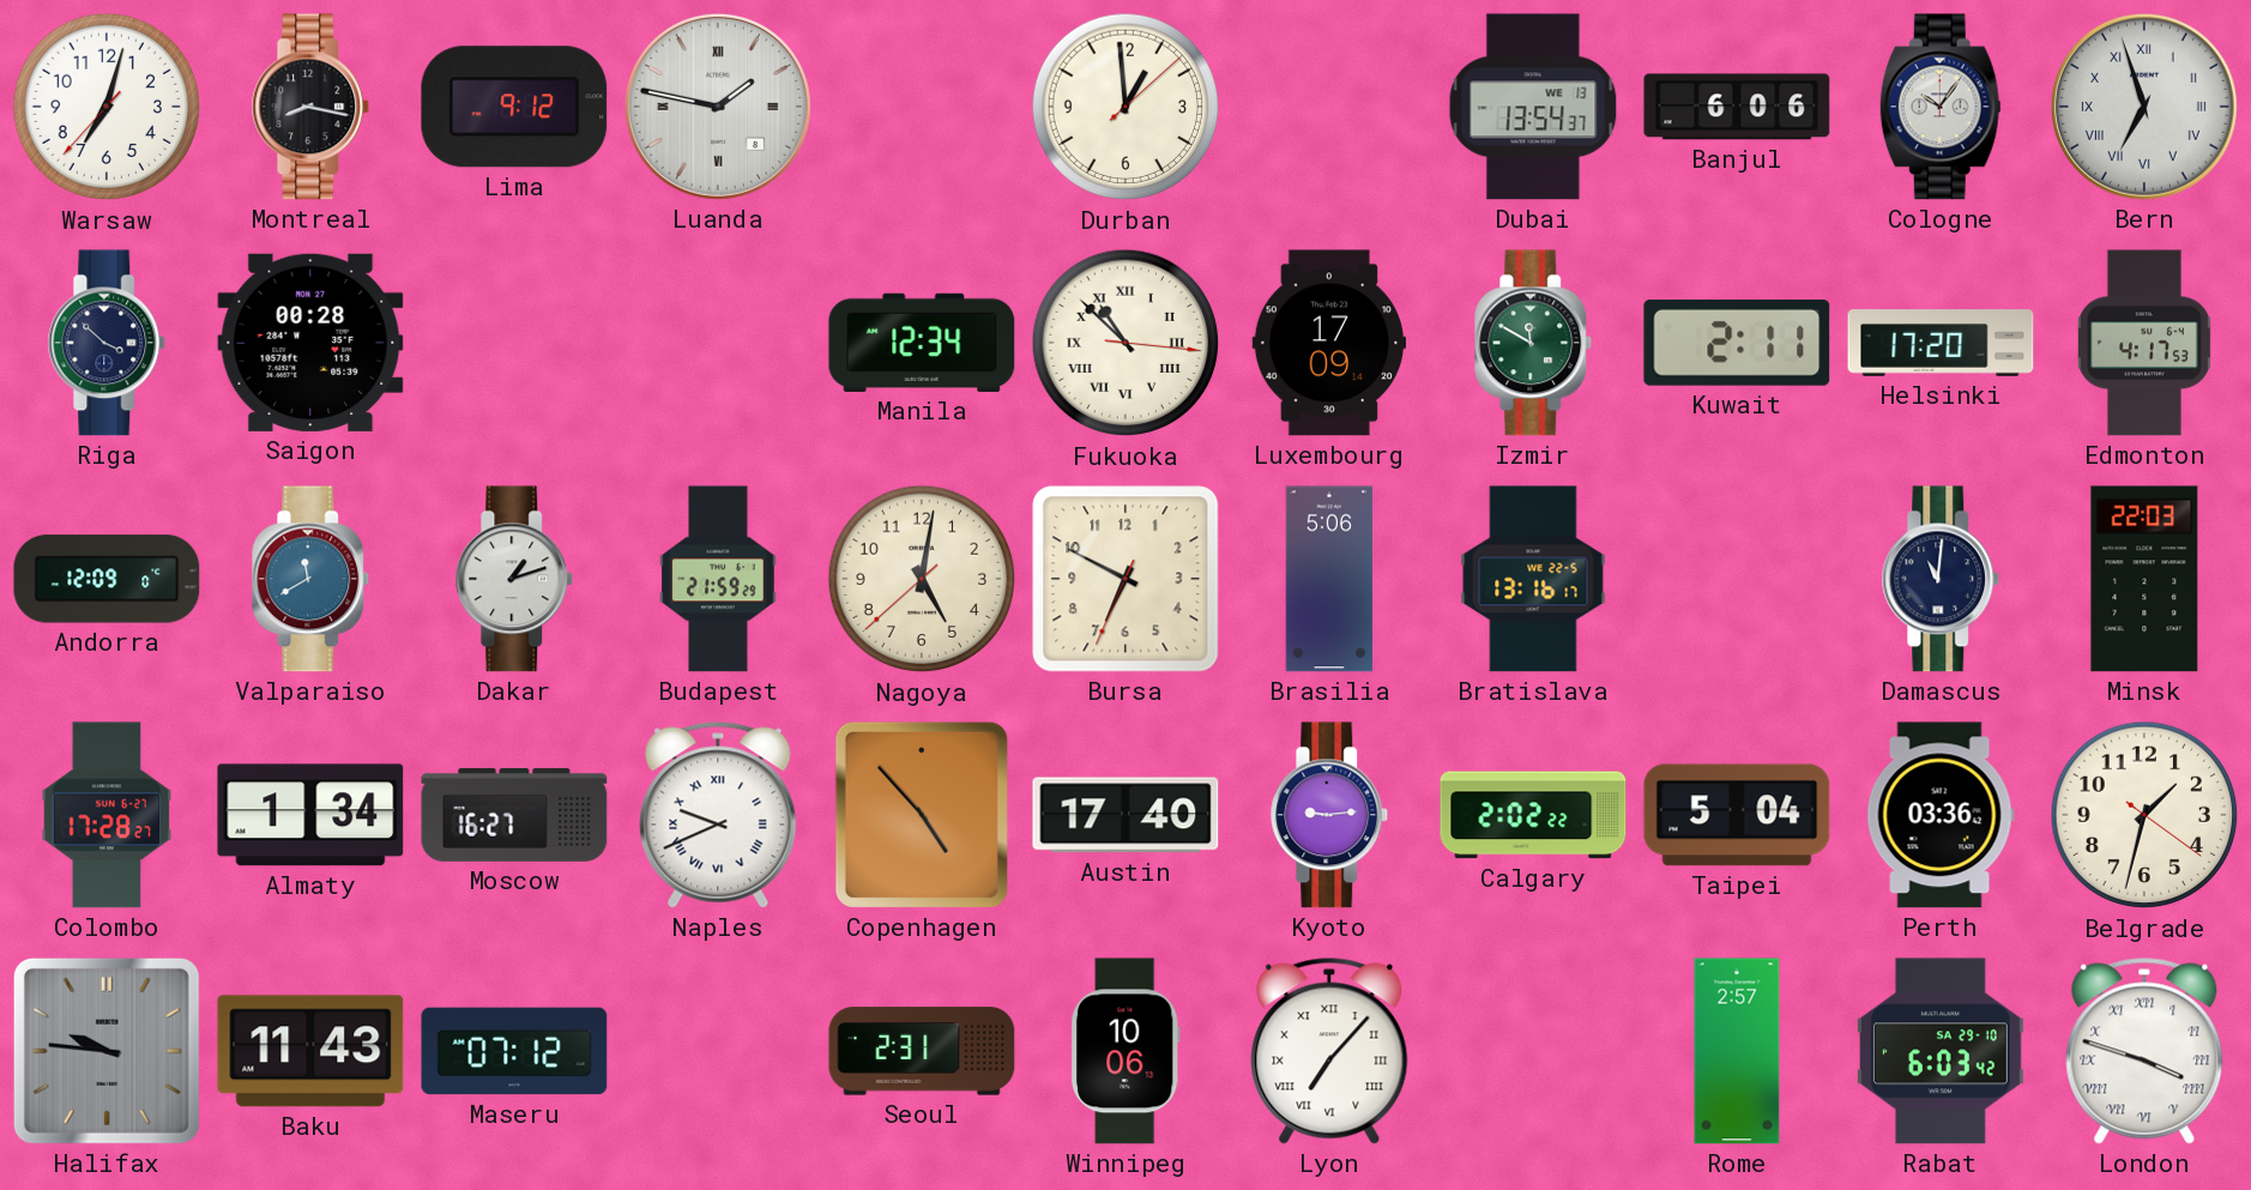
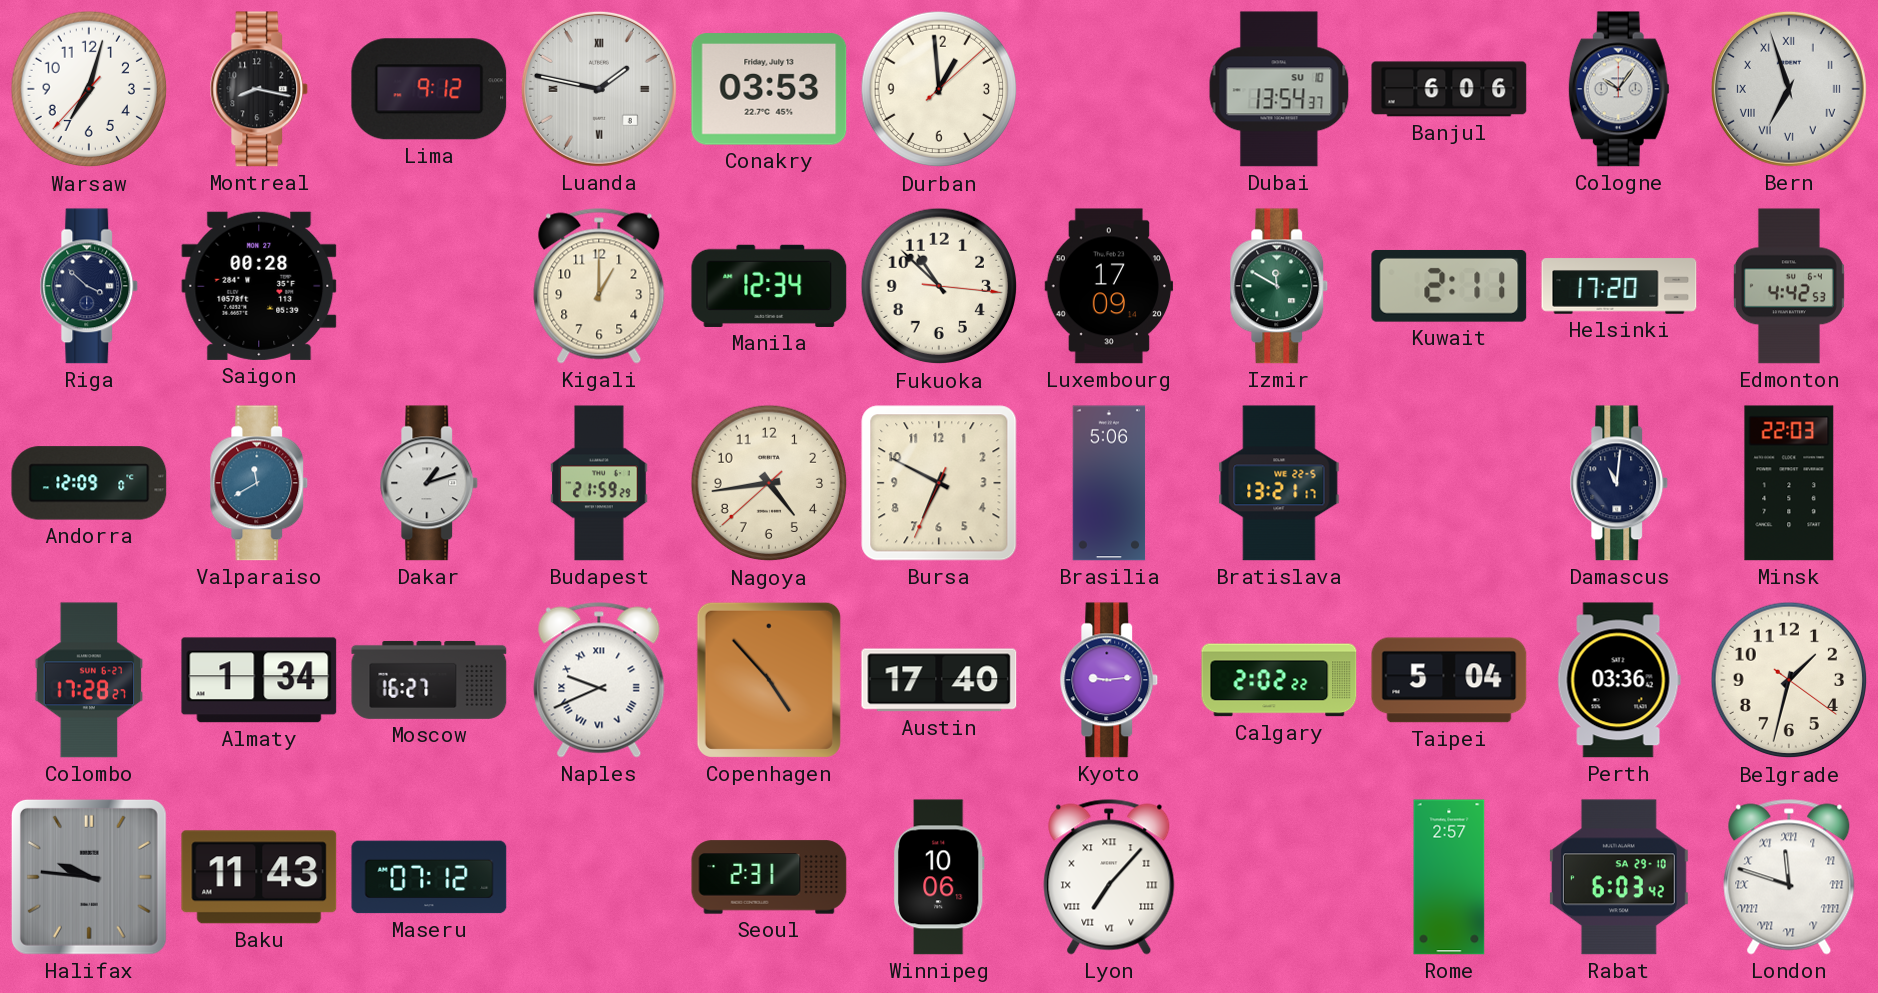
Conakry: none -> 03:53 (769, 89)
Dubai date: WE 13 -> SU 10 (1279, 89)
Kigali: none -> 1:00 (599, 286)
Fukuoka numerals: Roman -> Arabic (939, 286)
Edmonton: 4:17 -> 4:42 (1789, 286)
Nagoya: 5:01 -> 4:43 (769, 483)
Bratislava: 13:16 -> 13:21 (1279, 483)
London: 3:48 -> 11:48 (1789, 877)
